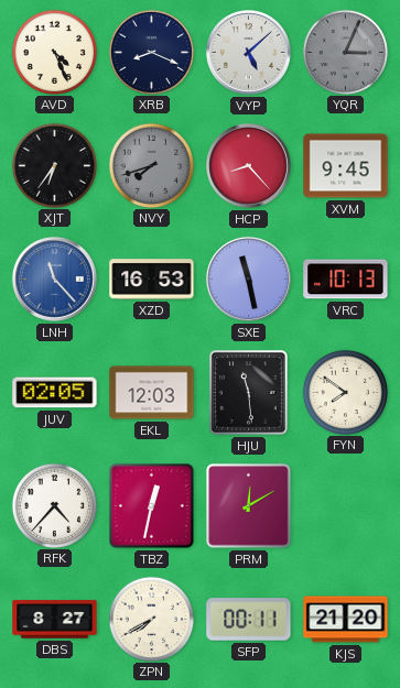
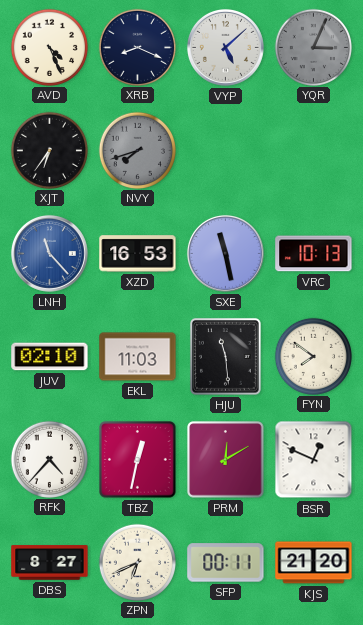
HCP: 8:23 -> none (248, 165)
XVM: 9:45 -> none (346, 166)
JUV: 02:05 -> 02:10 (50, 357)
EKL: 12:03 -> 11:03 (138, 357)
BSR: none -> 12:49 (314, 460)
ZPN: 7:40 -> 6:41 (137, 562)
